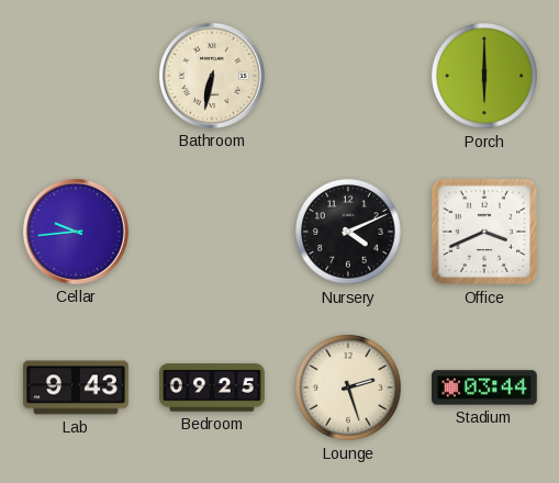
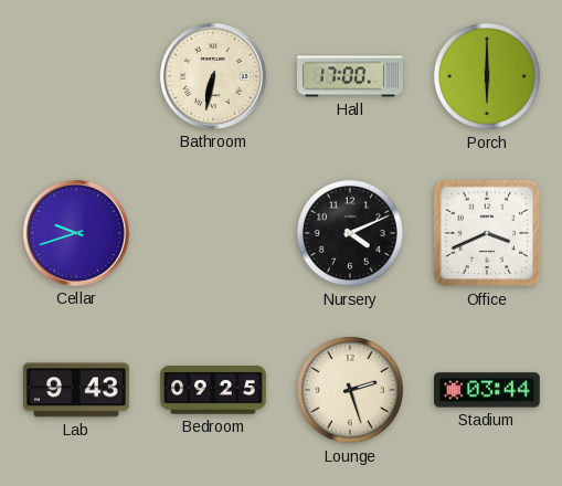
Hall: none -> 17:00 (350, 76)
Cellar: 9:44 -> 9:42 (76, 233)
